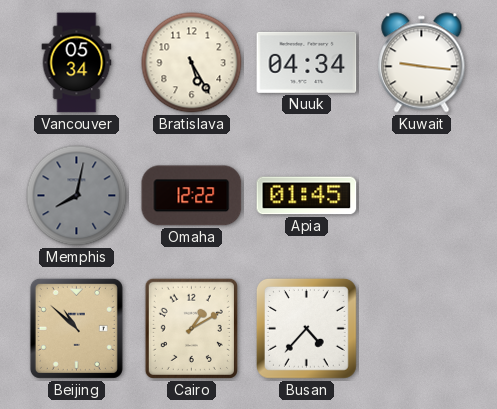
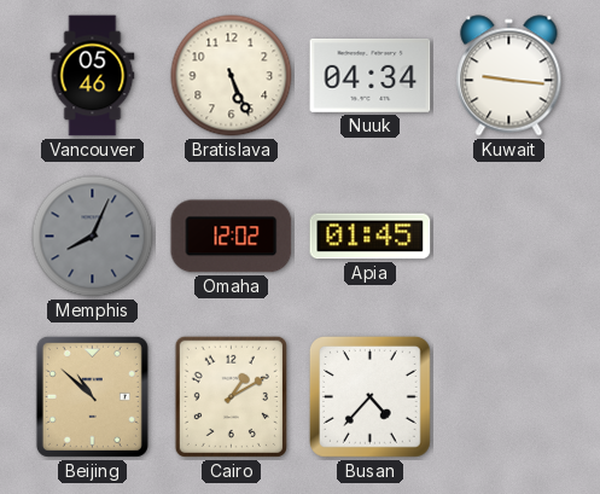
Vancouver: 05:34 -> 05:46 (93, 76)
Bratislava: 5:25 -> 5:26 (232, 76)
Memphis: 8:02 -> 8:04 (93, 237)
Omaha: 12:22 -> 12:02 (232, 237)
